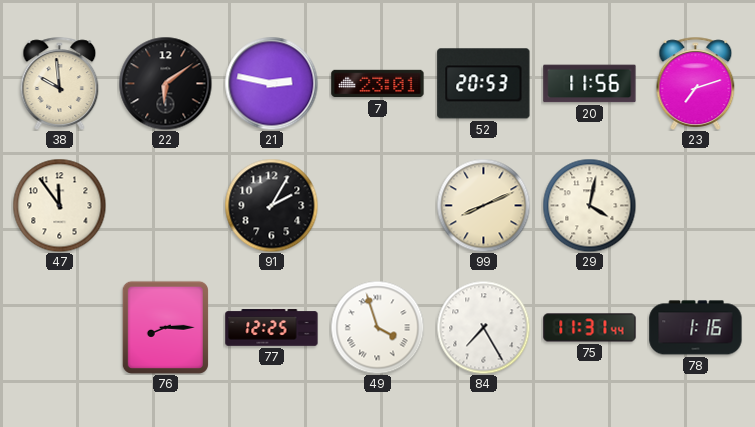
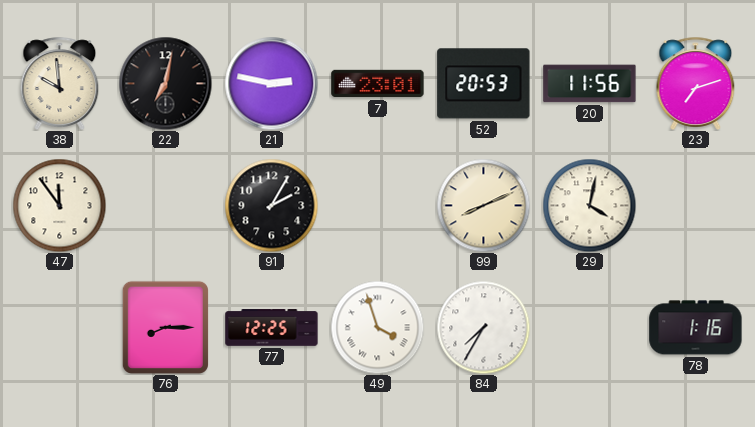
22: 6:09 -> 7:02 (165, 83)
84: 7:25 -> 7:35 (483, 327)
75: 11:31 -> none (590, 328)
